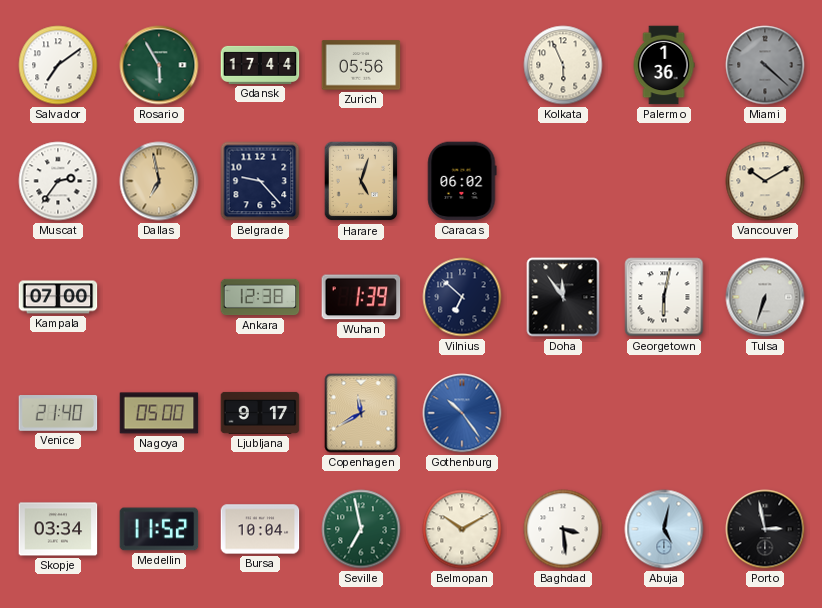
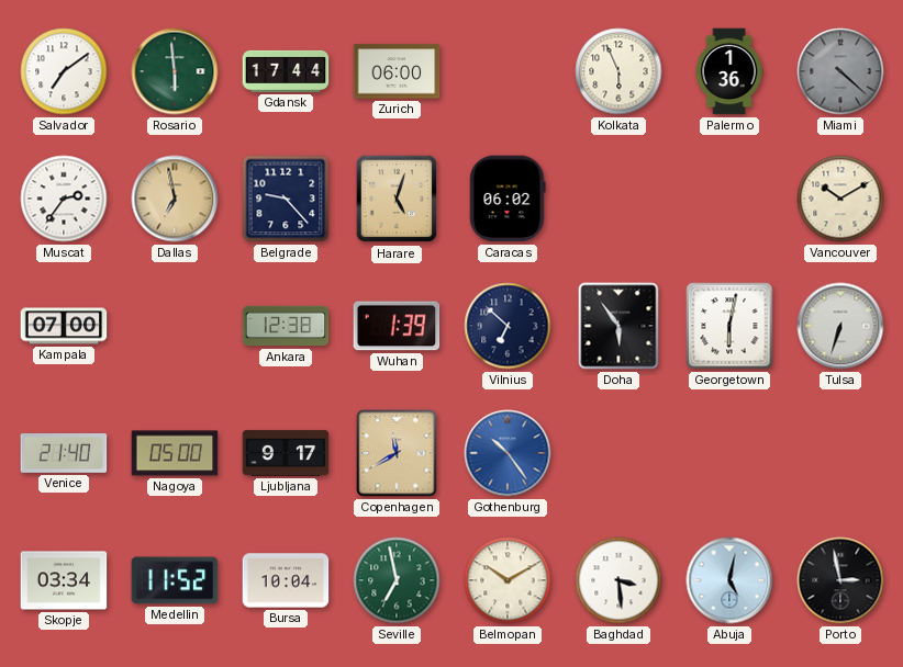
Rosario: 5:55 -> 5:59 (175, 71)
Zurich: 05:56 -> 06:00 (397, 71)
Doha: 11:54 -> 5:54 (618, 326)
